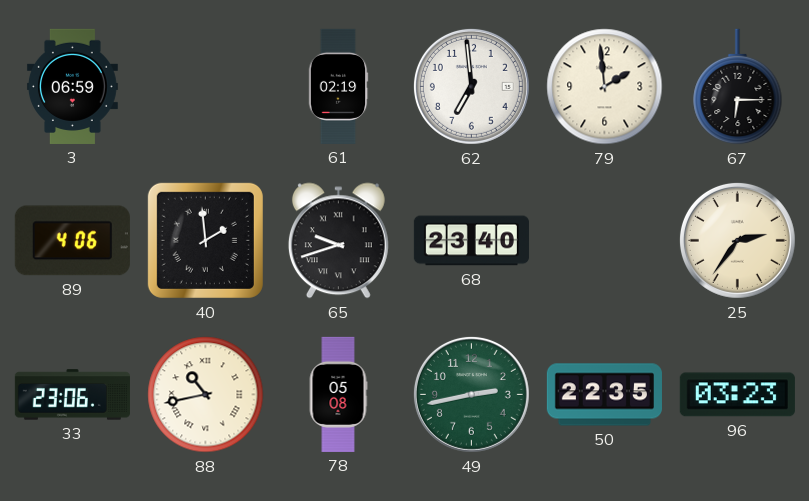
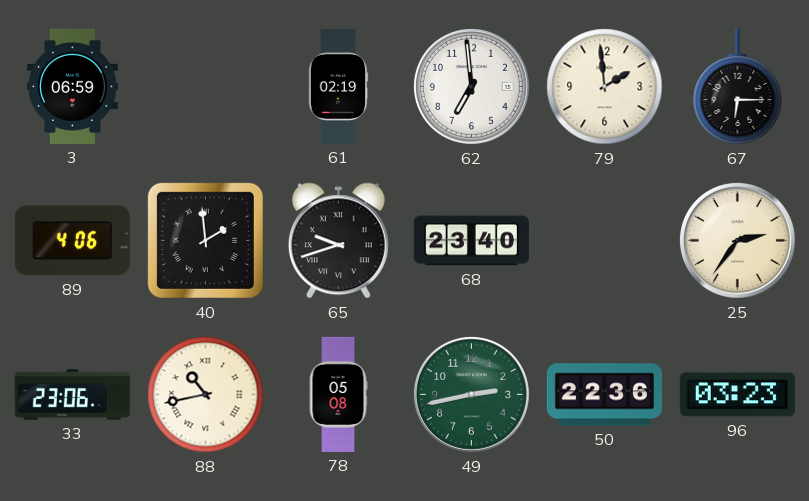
50: 22:35 -> 22:36 (604, 395)
